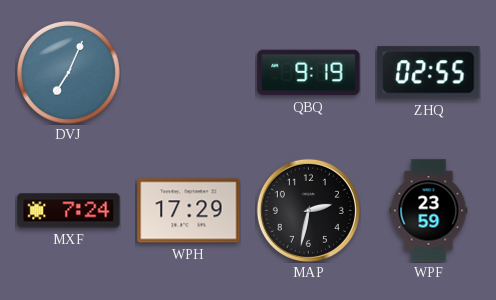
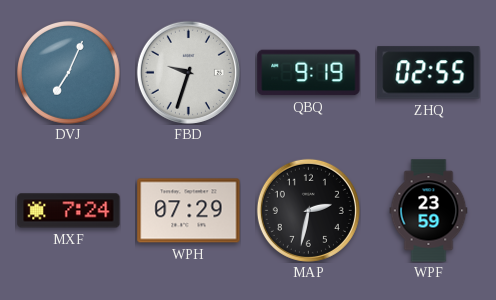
FBD: none -> 9:33 (188, 72)
WPH: 17:29 -> 07:29 (189, 211)
